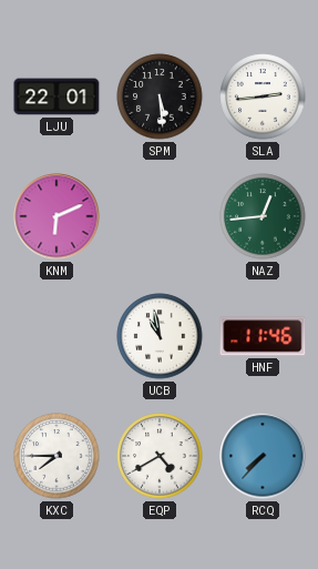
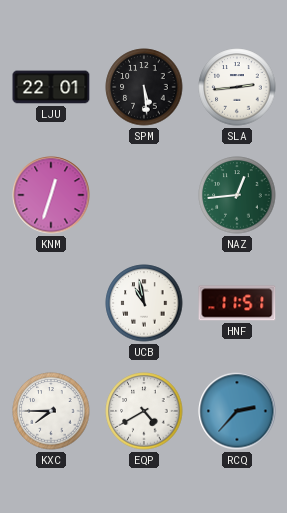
KNM: 6:11 -> 12:33 (51, 195)
HNF: 11:46 -> 11:51 (237, 303)
RCQ: 7:37 -> 2:37 (237, 411)
